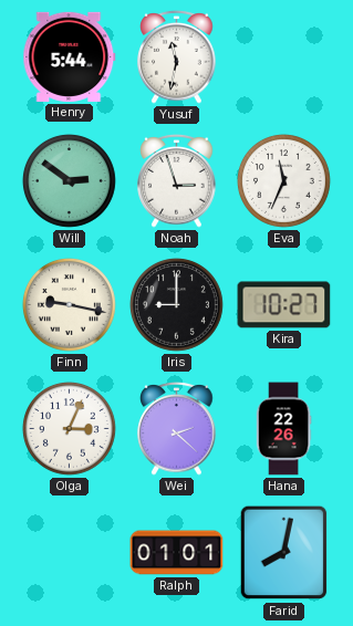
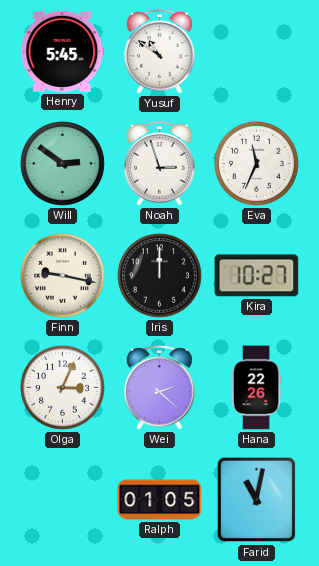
Henry: 5:44 -> 5:45 (63, 51)
Yusuf: 11:32 -> 10:51 (160, 52)
Iris: 9:00 -> 12:00 (159, 275)
Ralph: 01:01 -> 01:05 (160, 500)
Farid: 8:02 -> 11:02 (257, 500)
